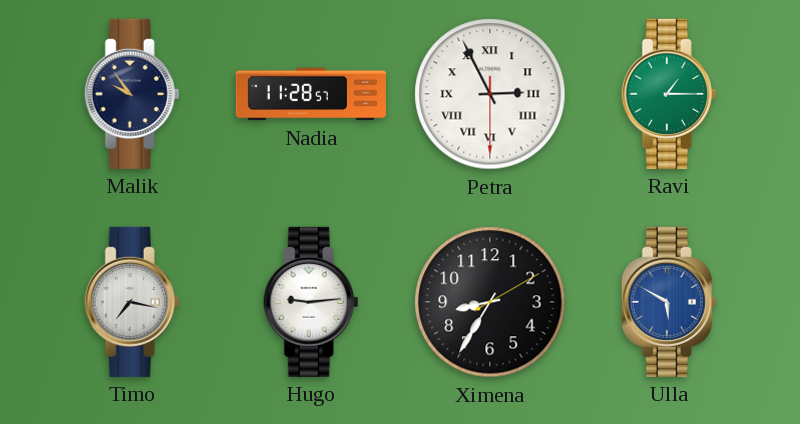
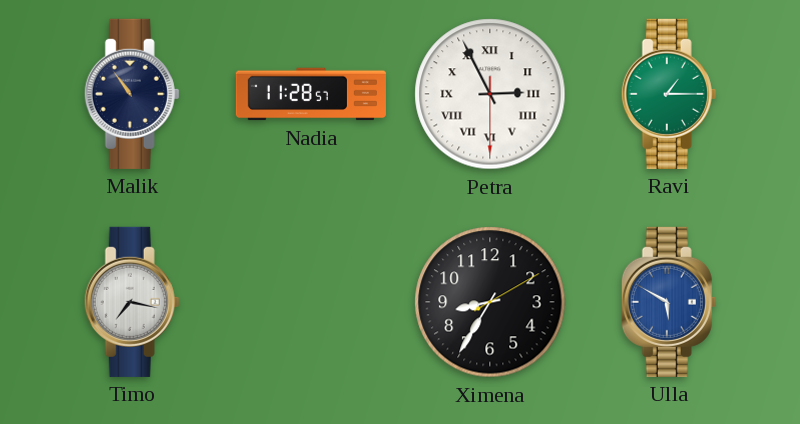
Malik: 9:54 -> 10:54 (132, 94)
Hugo: 9:14 -> none (311, 302)
